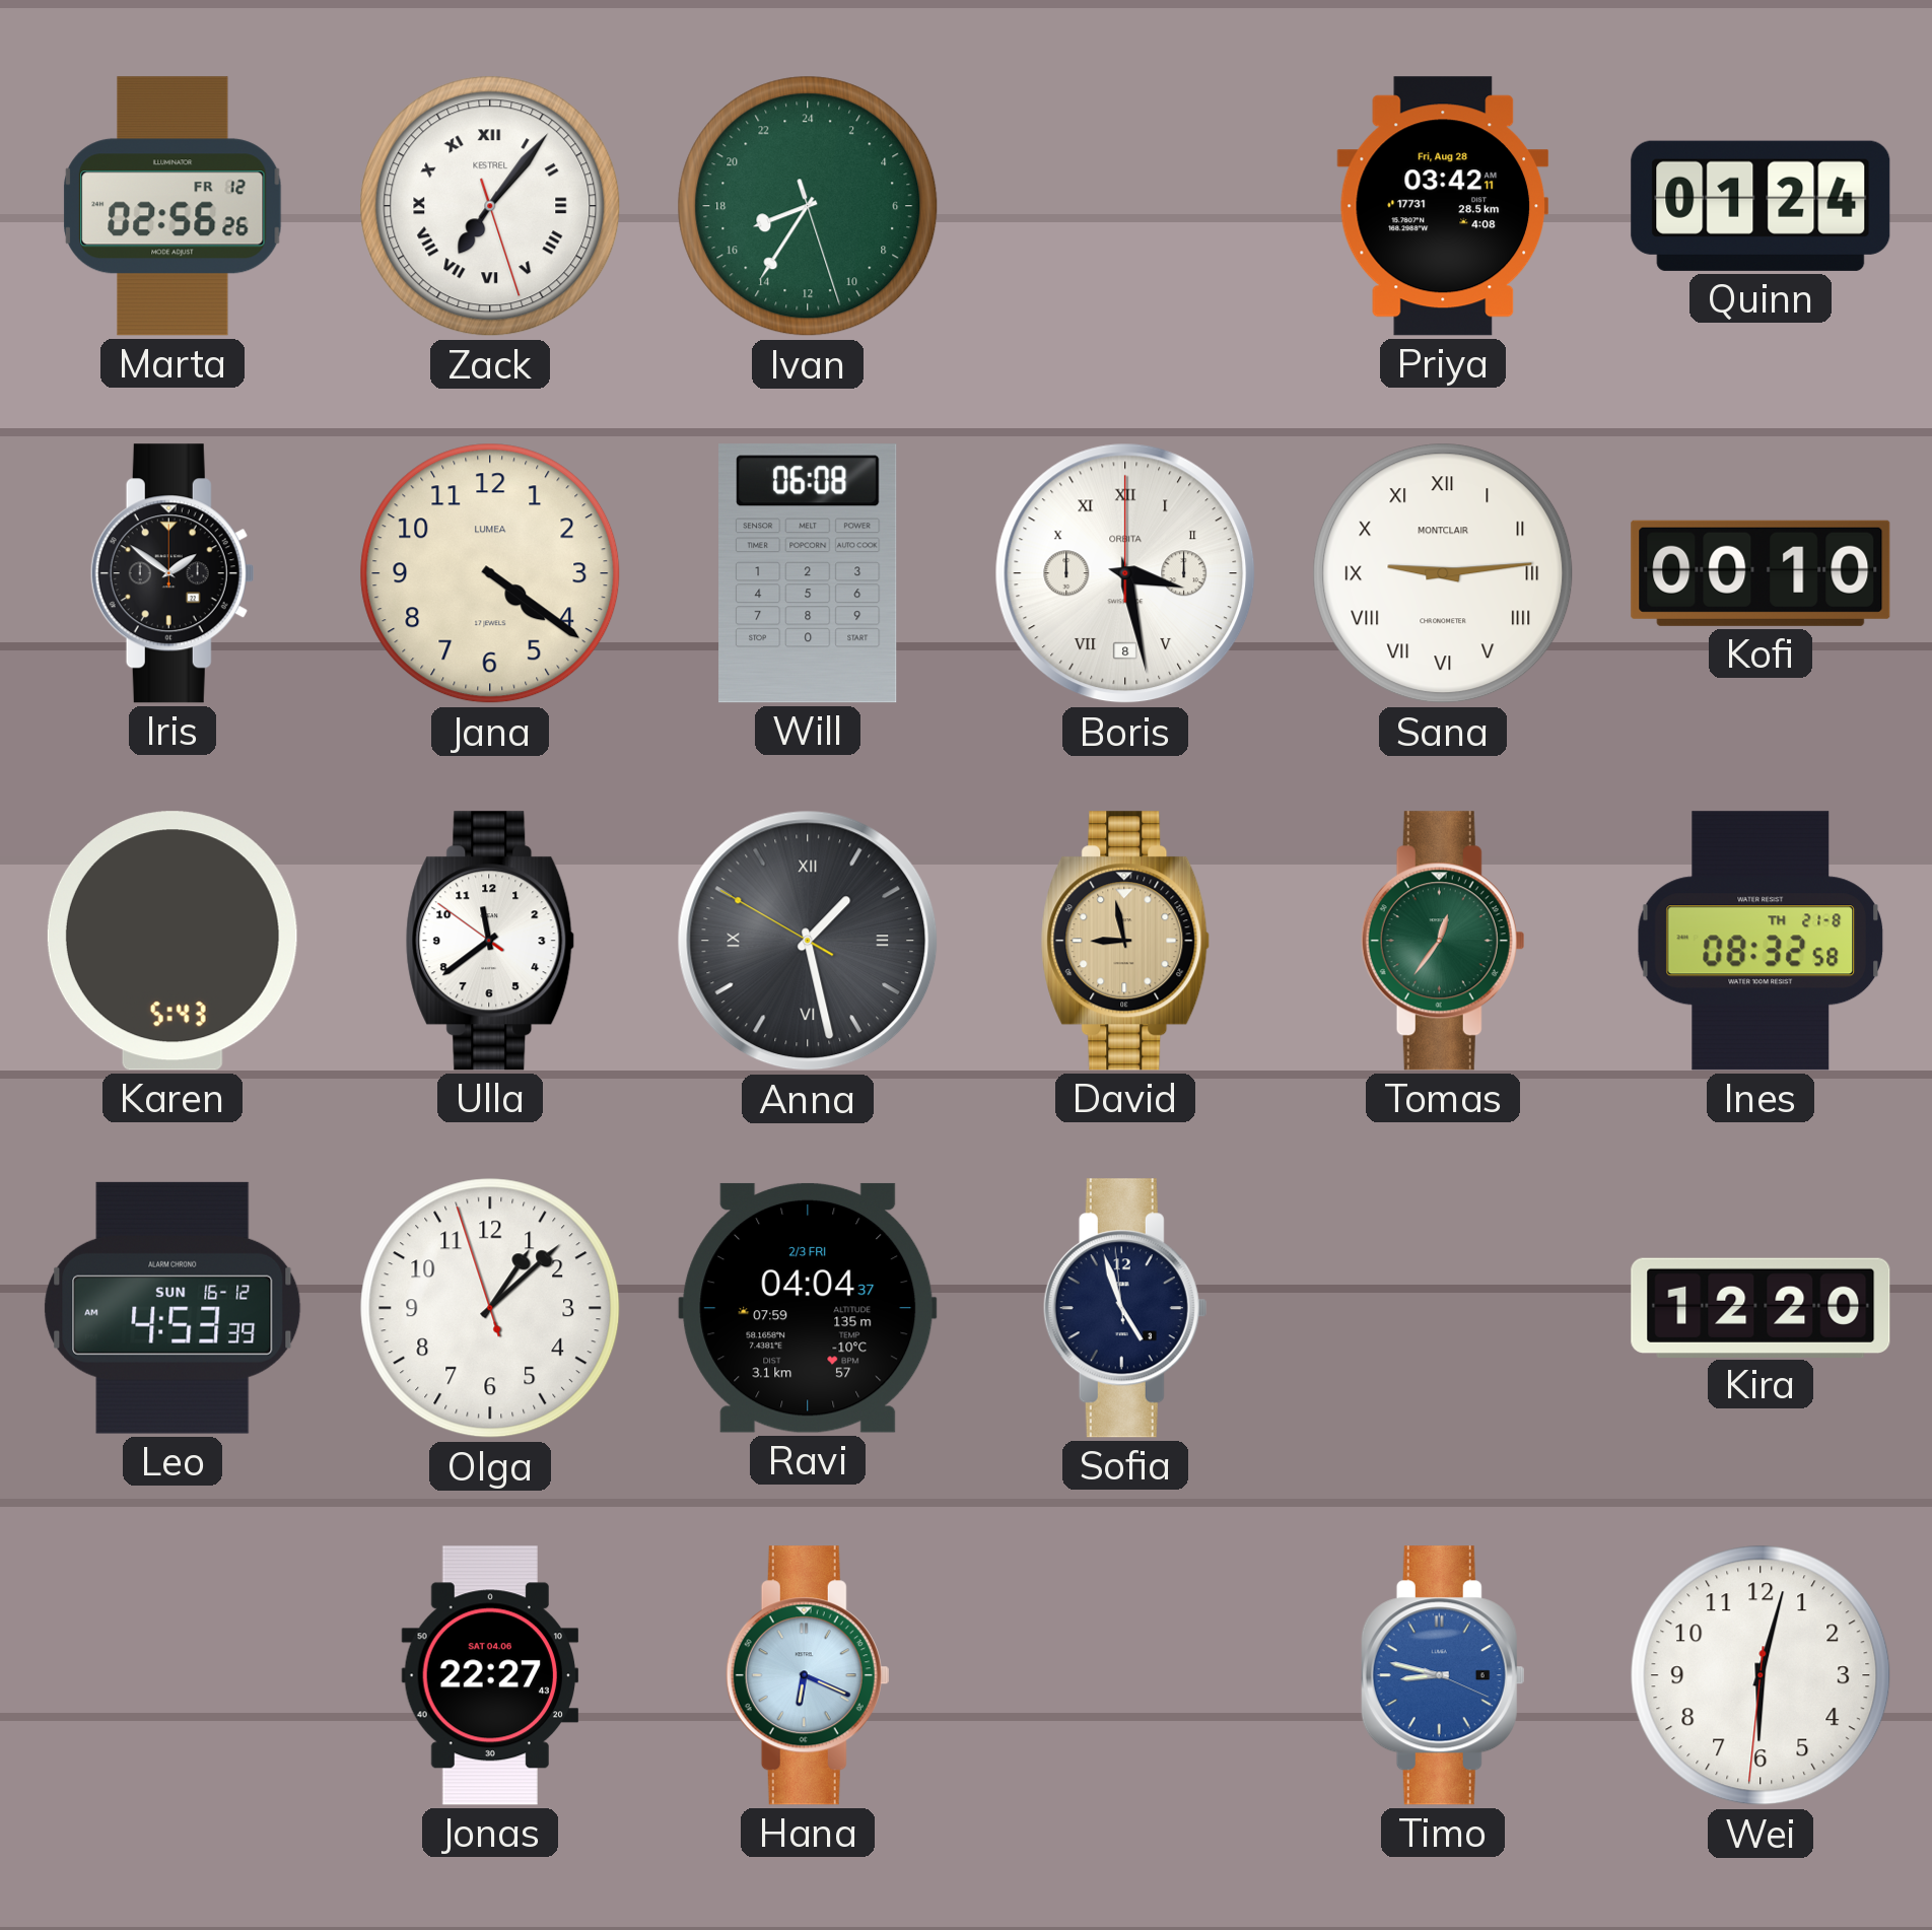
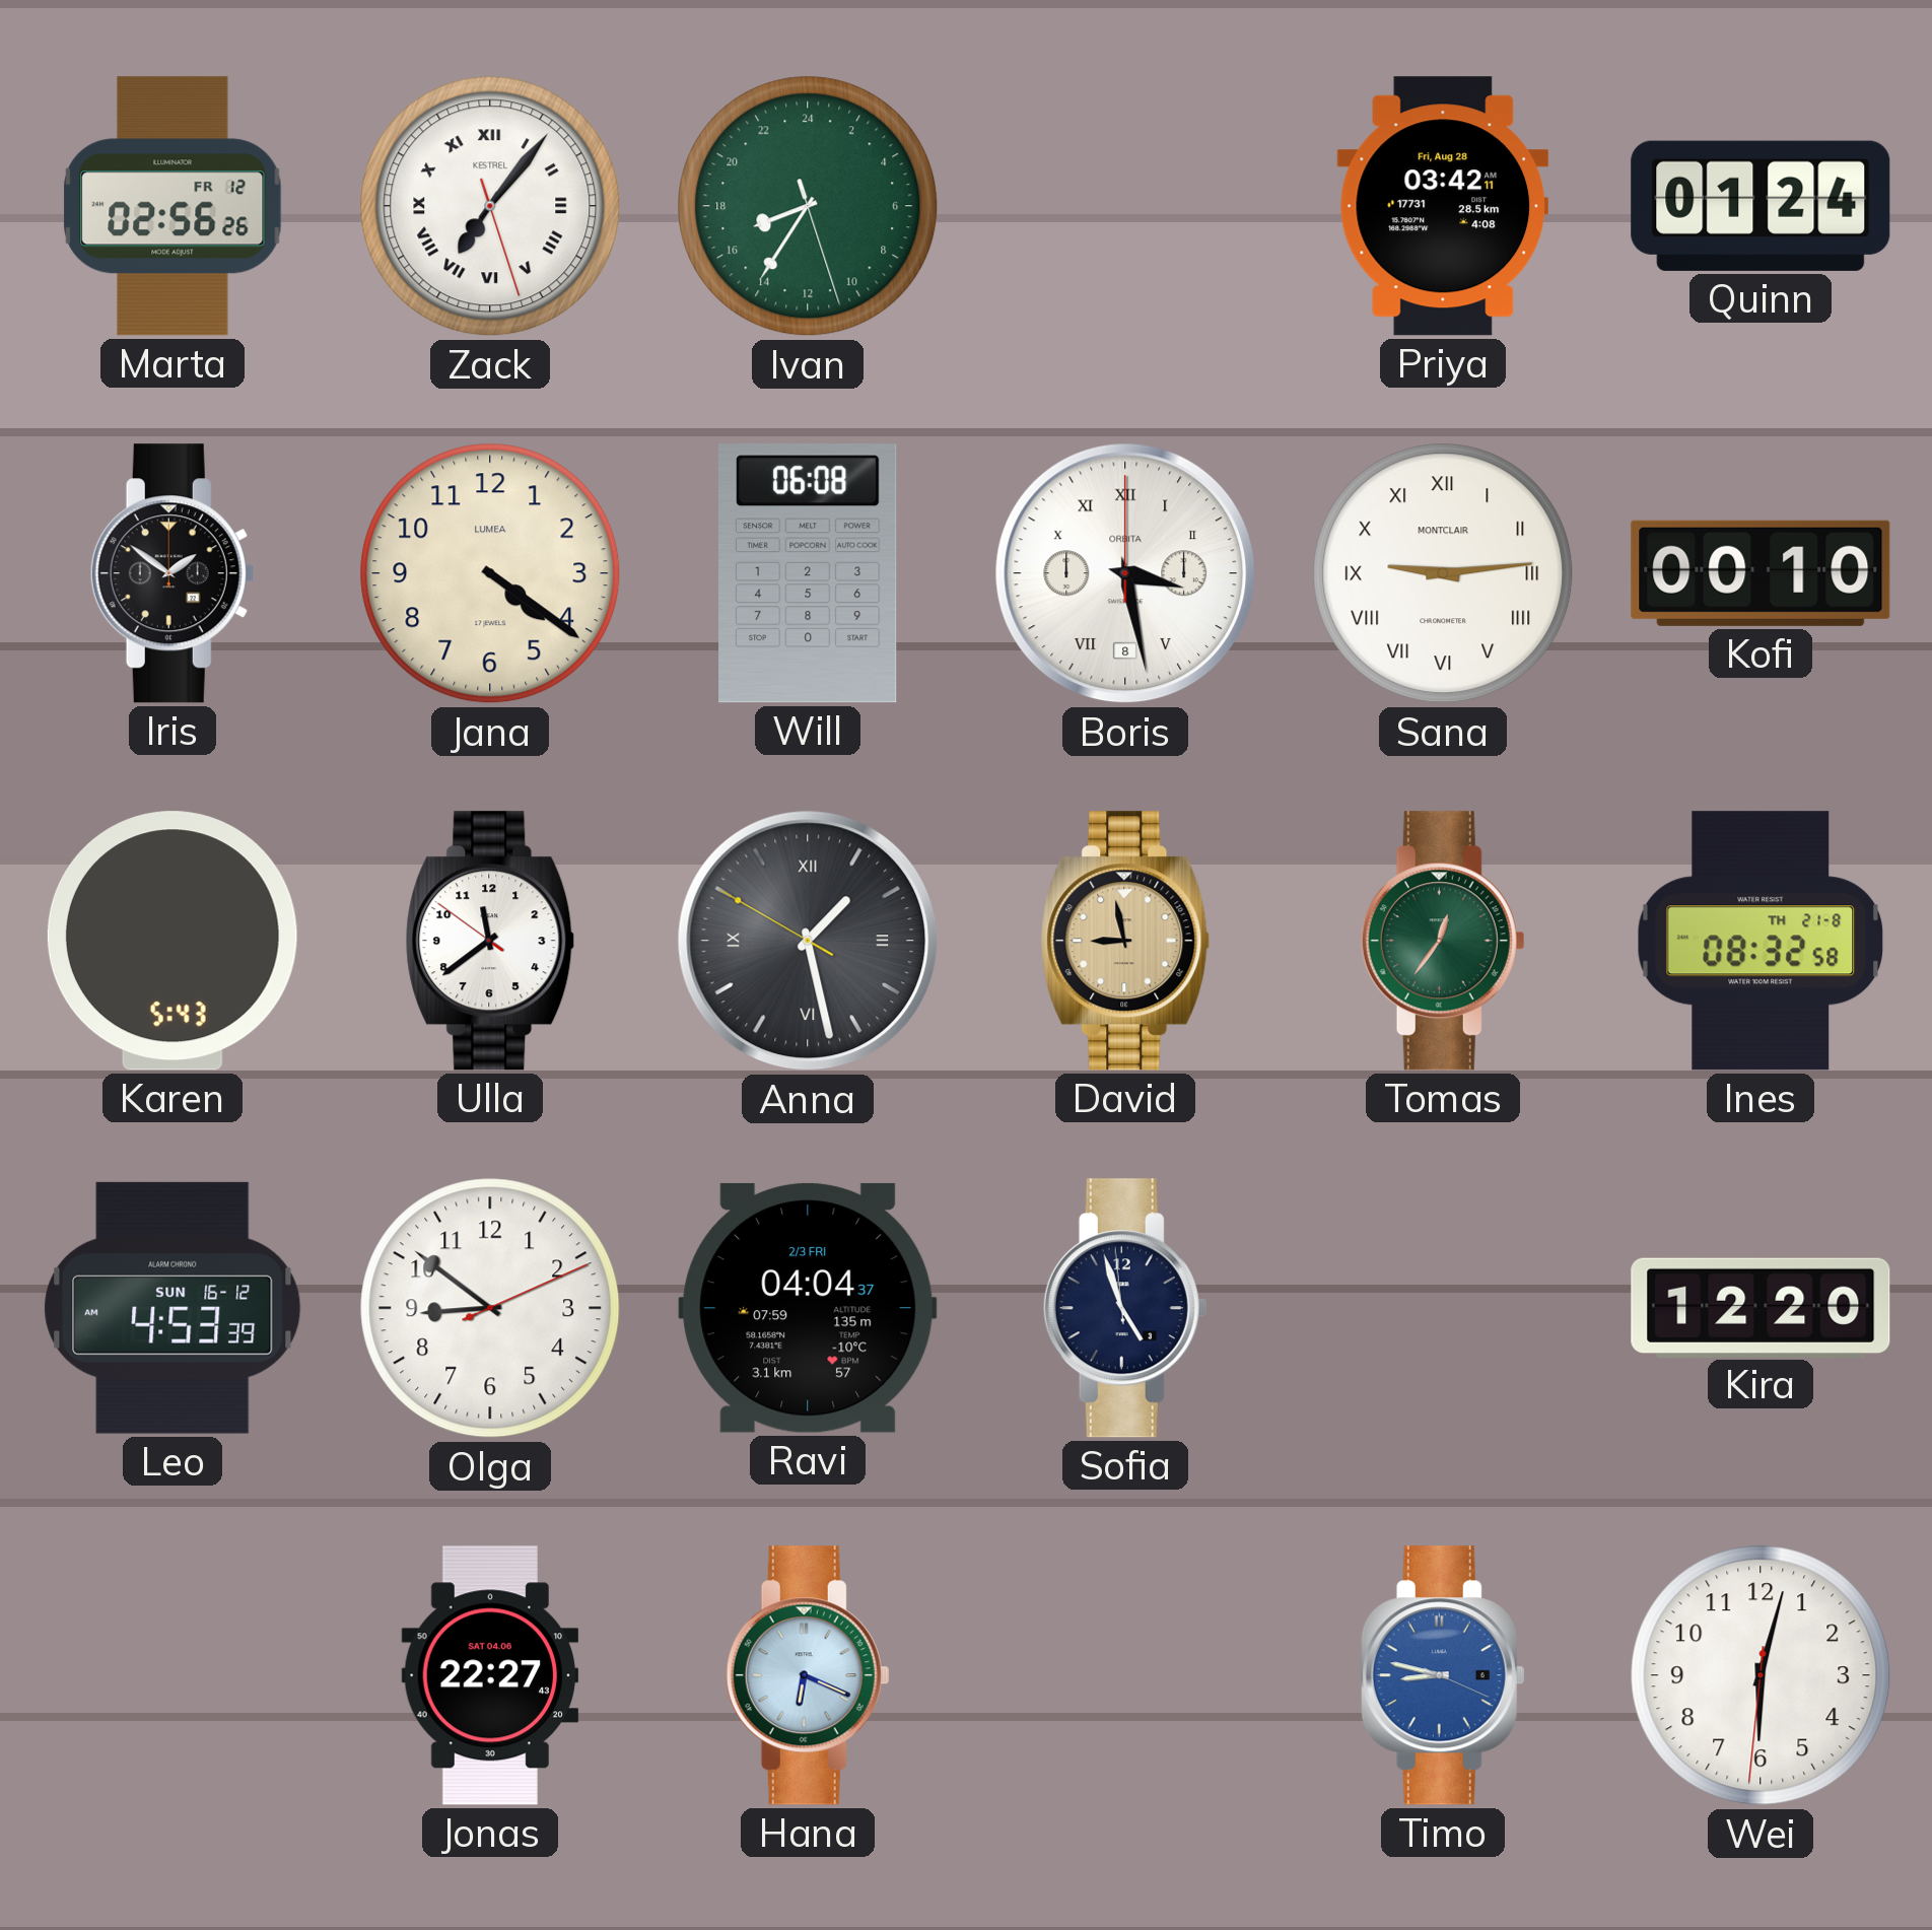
Olga: 1:07 -> 8:51 (490, 1308)
